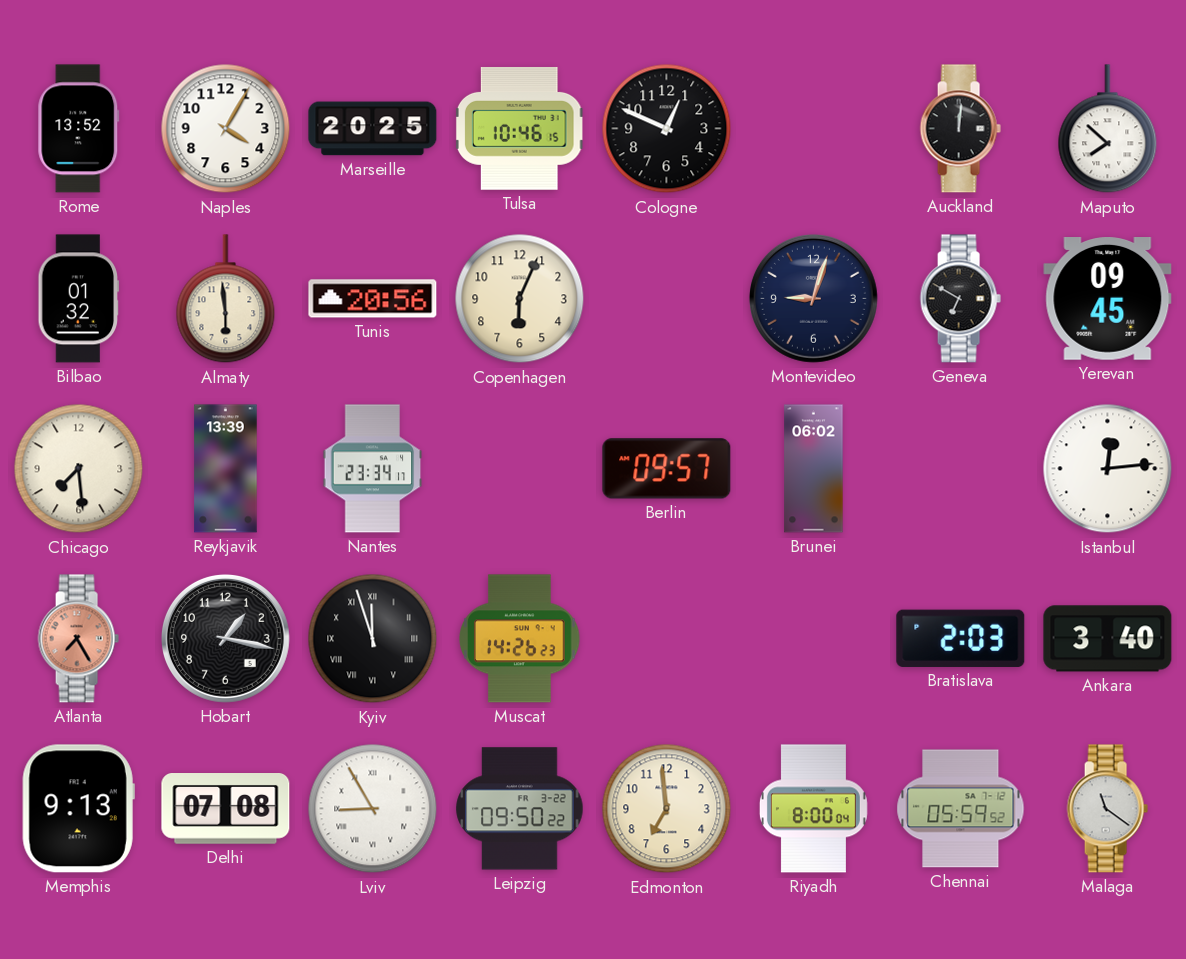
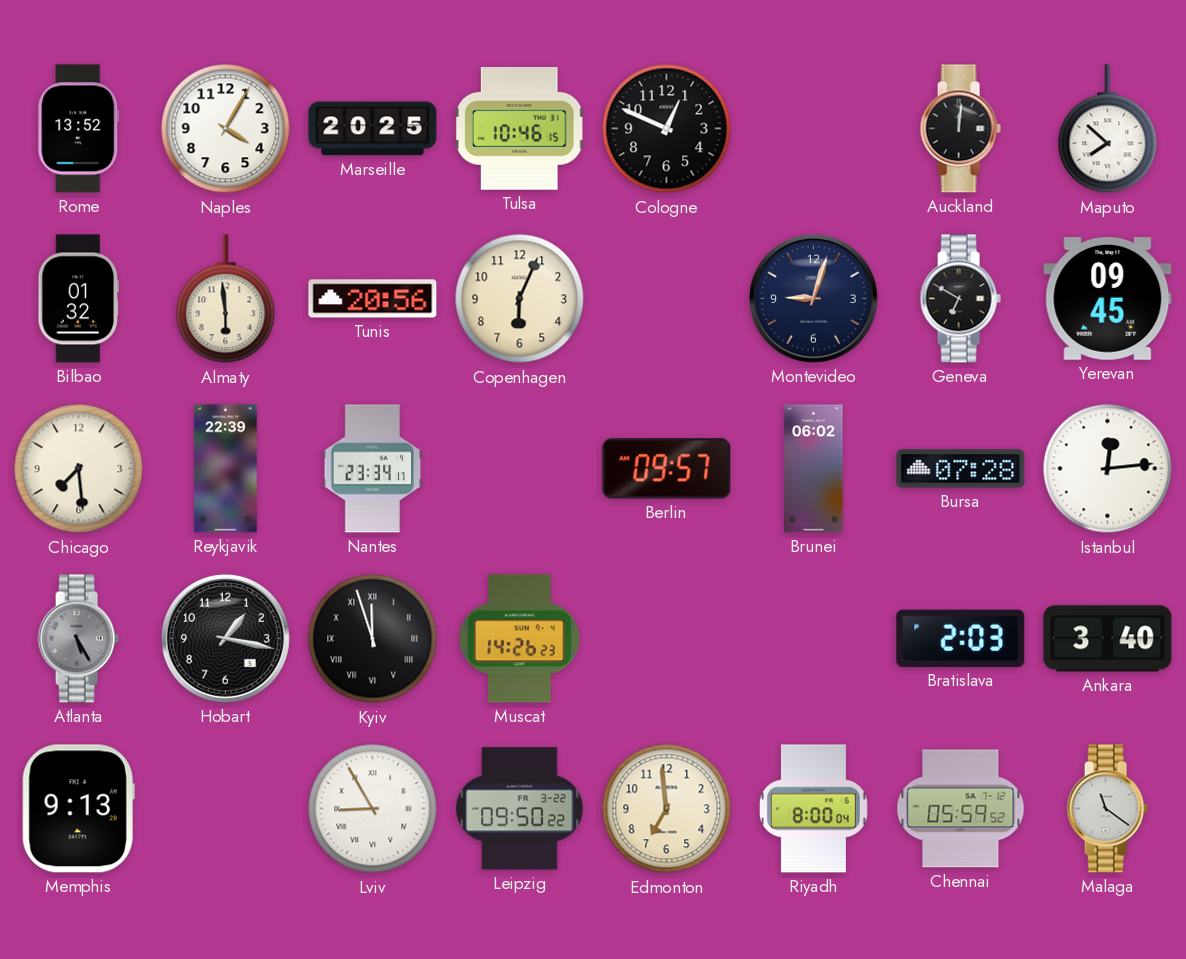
Reykjavik: 13:39 -> 22:39 (226, 469)
Bursa: none -> 07:28 (961, 469)
Atlanta: 7:25 -> 5:25 (78, 639)
Atlanta dial: salmon -> grey (78, 639)
Delhi: 07:08 -> none (226, 809)
